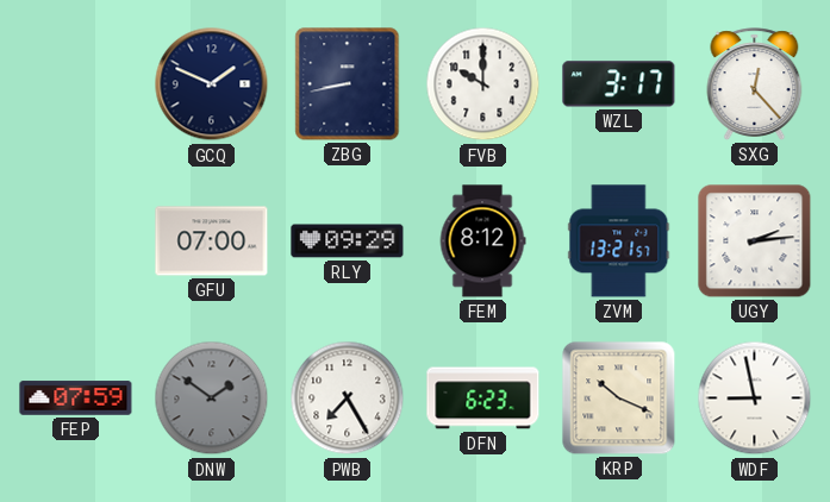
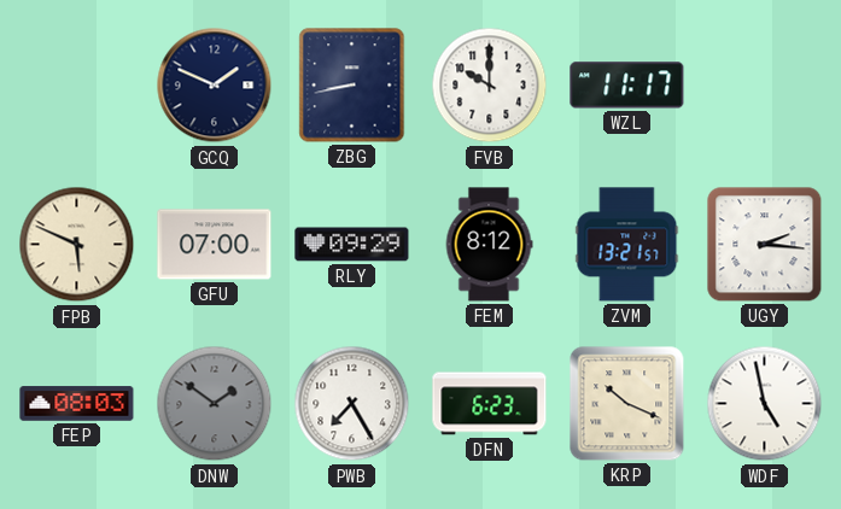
WZL: 3:17 -> 11:17 (627, 86)
SXG: 12:23 -> none (755, 84)
FPB: none -> 5:49 (77, 245)
UGY: 2:14 -> 2:16 (765, 245)
FEP: 07:59 -> 08:03 (77, 404)
WDF: 8:58 -> 4:58 (765, 404)
